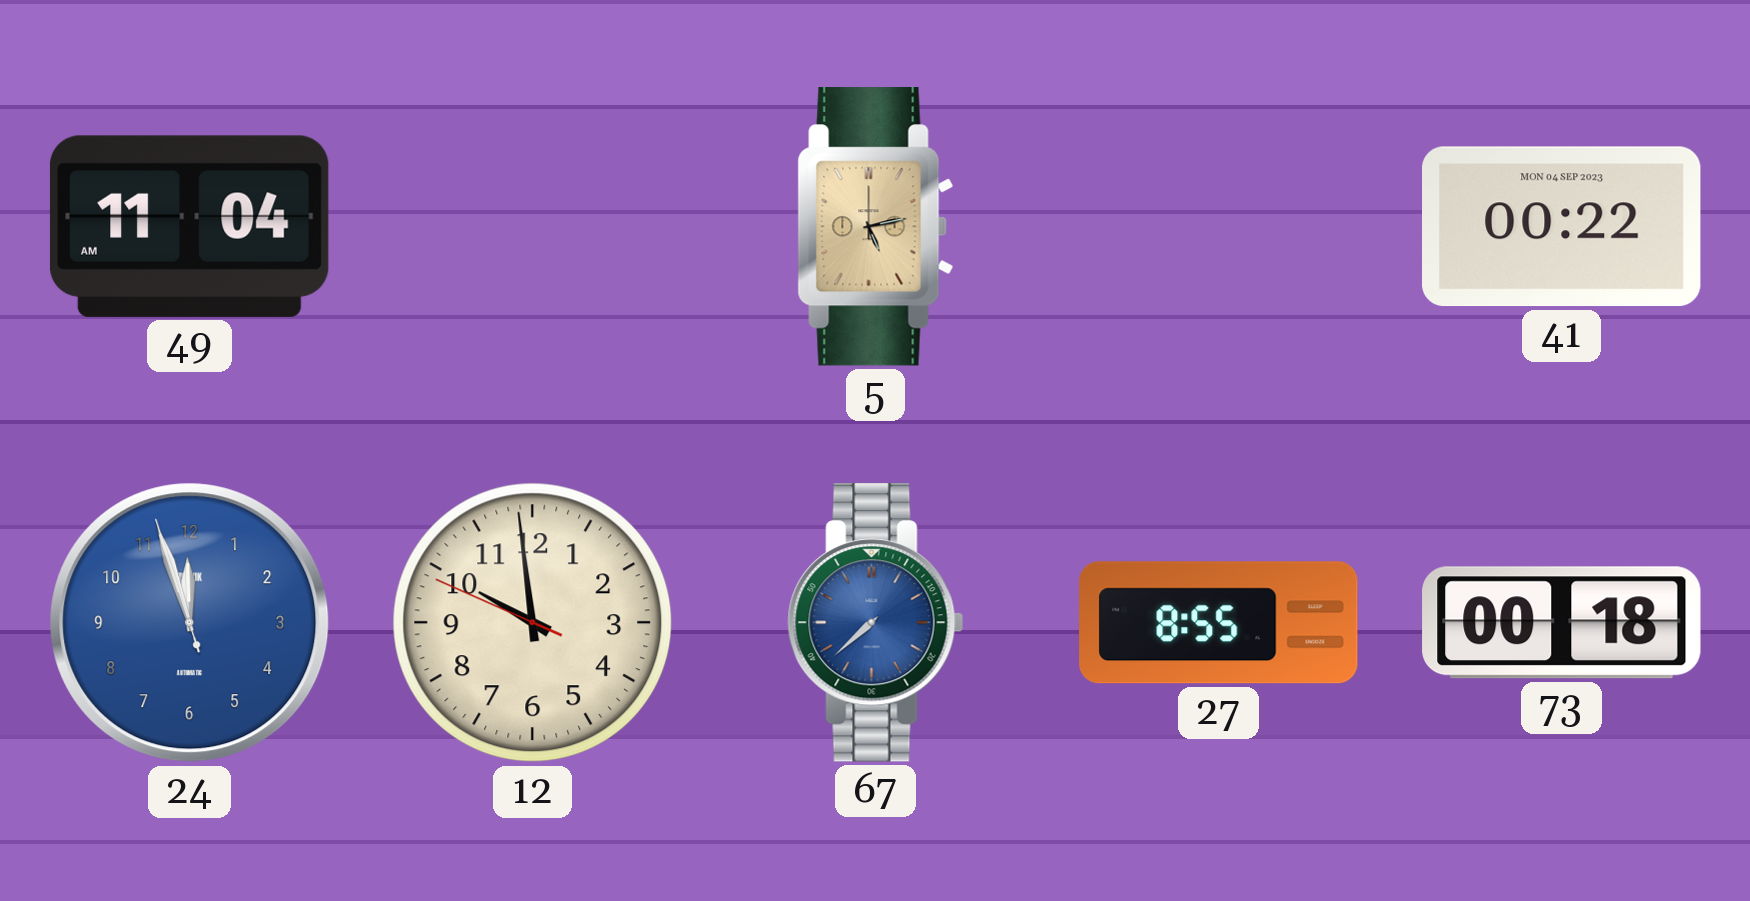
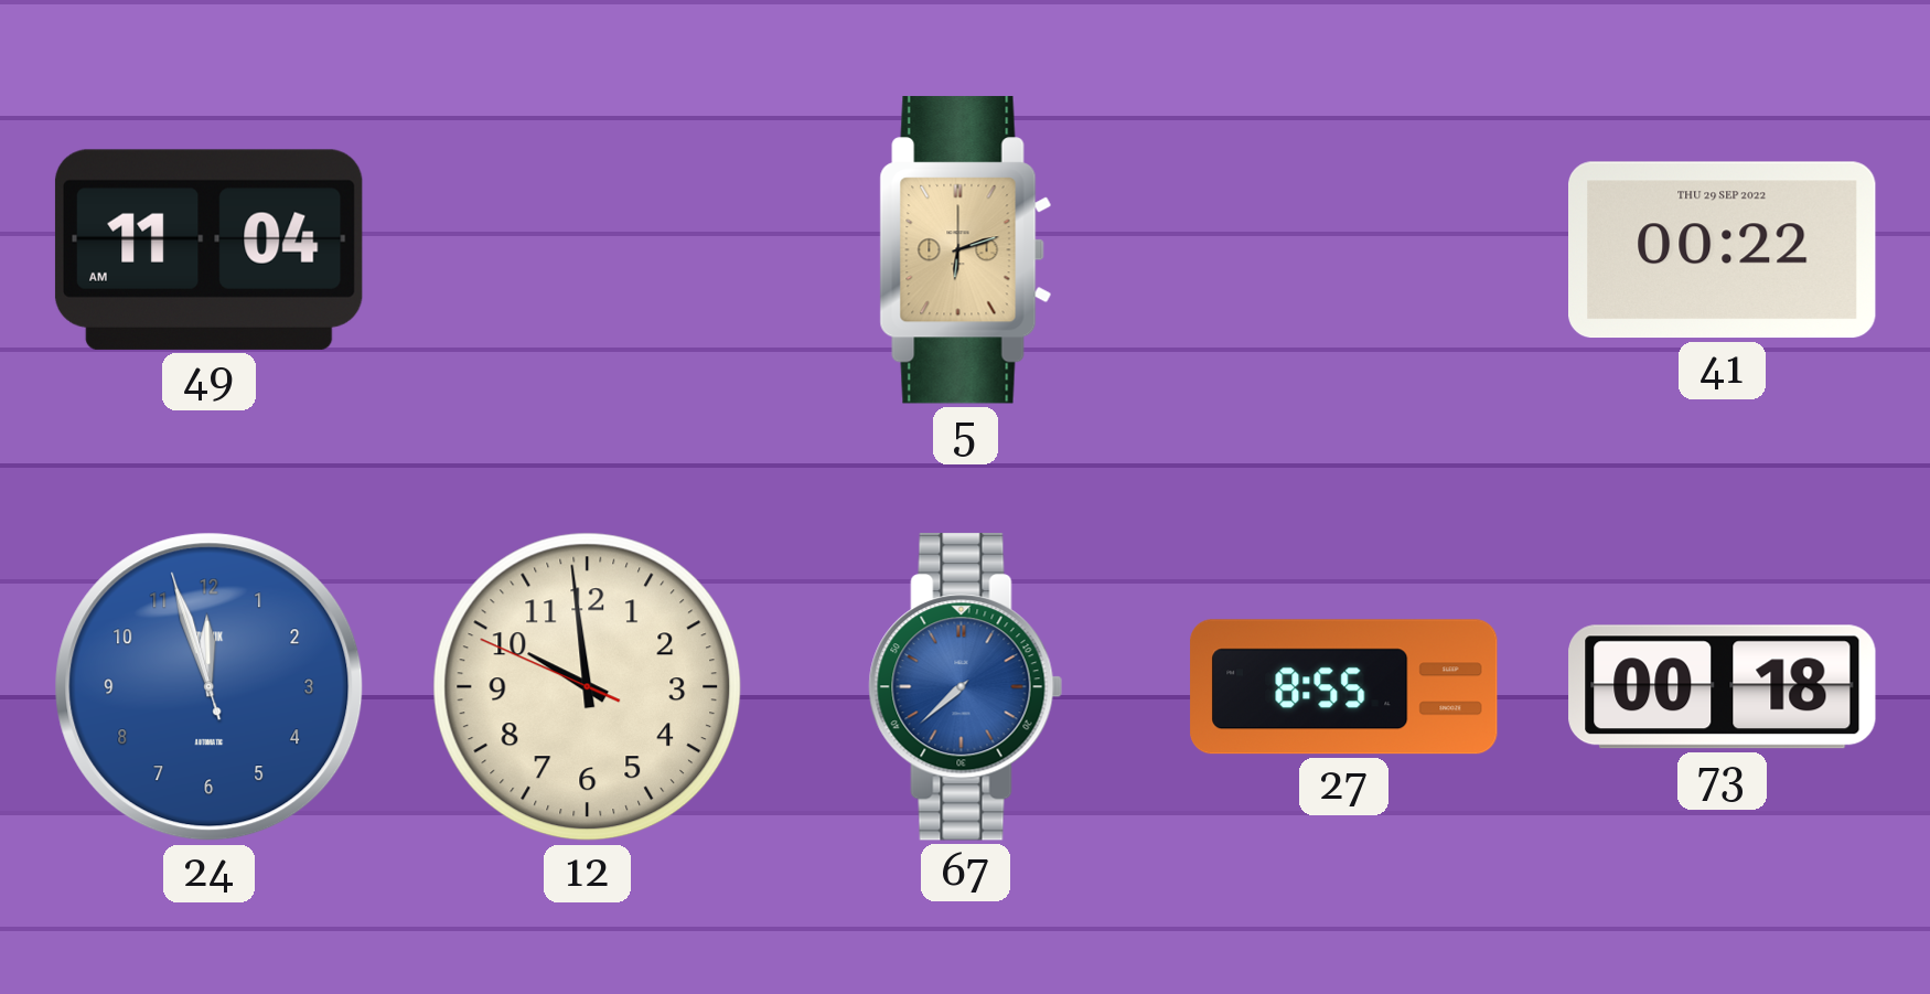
5: 5:13 -> 6:12 (966, 250)
41 date: MON 04 SEP 2023 -> THU 29 SEP 2022 (1723, 250)
